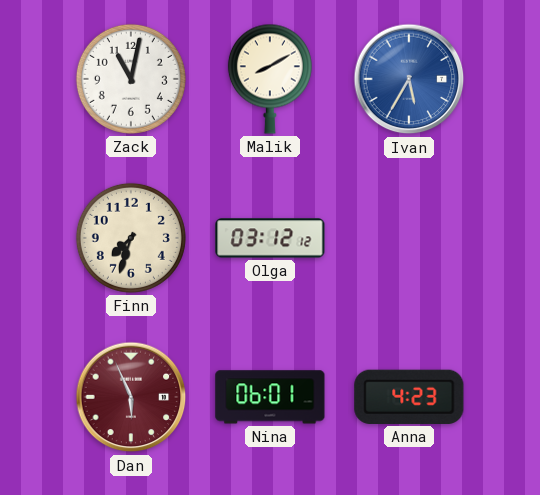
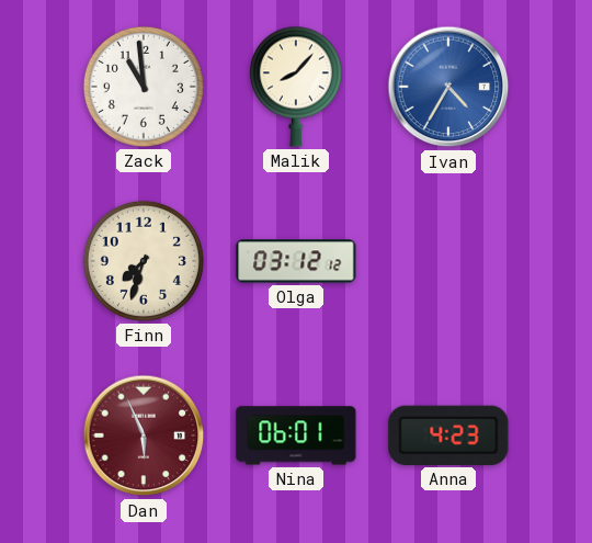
Zack: 11:02 -> 10:59 (144, 87)
Malik: 8:10 -> 8:07 (296, 87)
Ivan: 5:35 -> 4:35 (448, 87)
